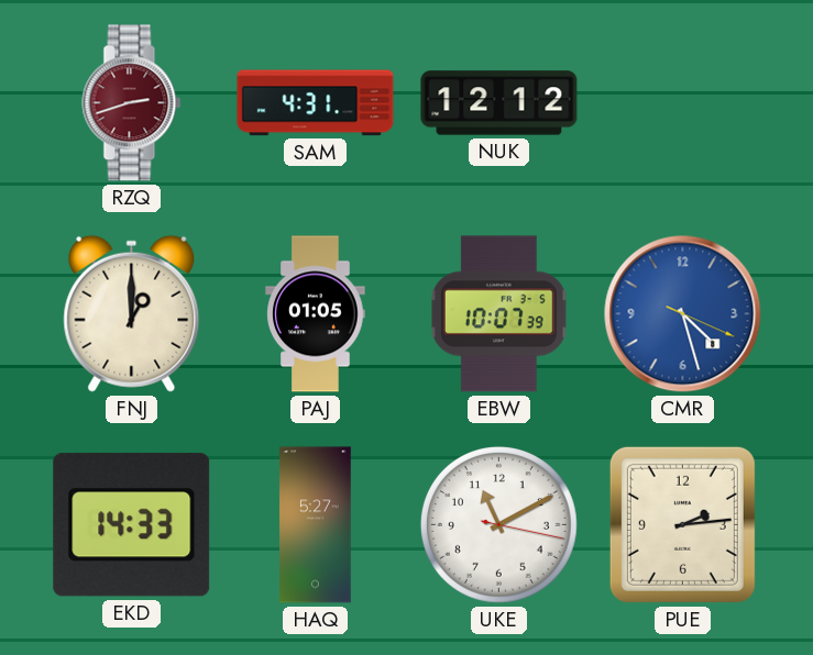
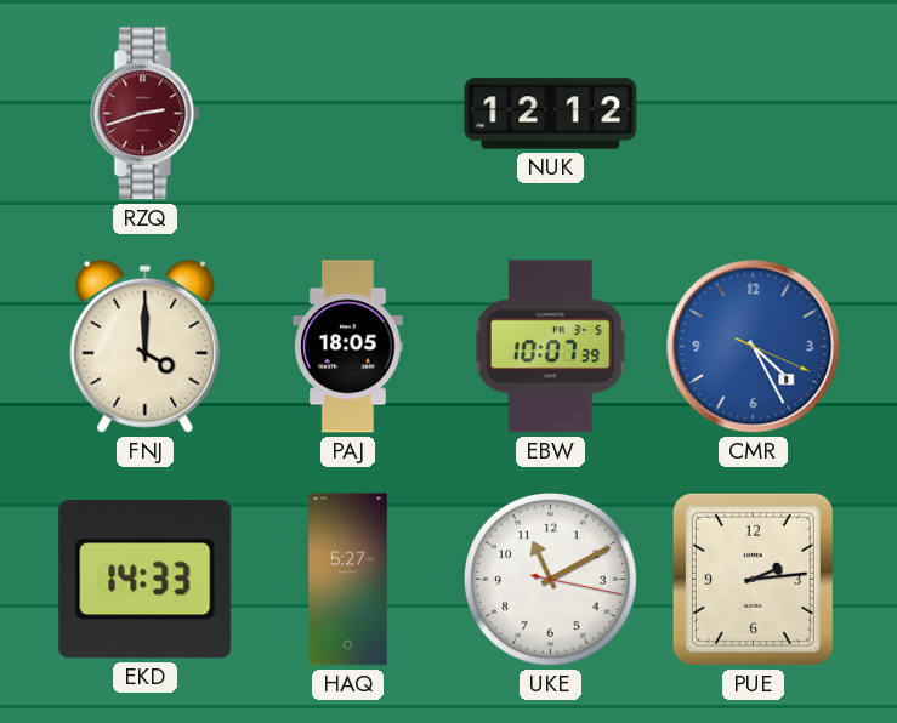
SAM: 4:31 -> none (316, 103)
FNJ: 1:00 -> 4:00 (146, 346)
PAJ: 01:05 -> 18:05 (348, 347)
CMR: 4:27 -> 4:25 (754, 347)
